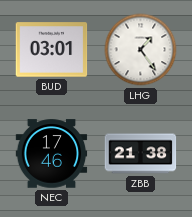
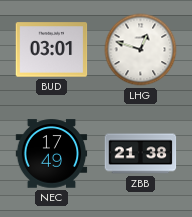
LHG: 1:24 -> 12:48 (141, 50)
NEC: 17:46 -> 17:49 (52, 154)
